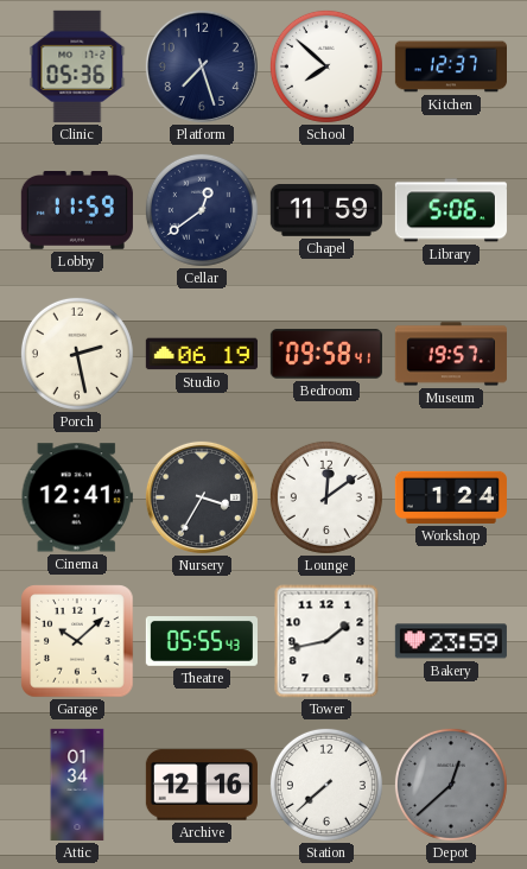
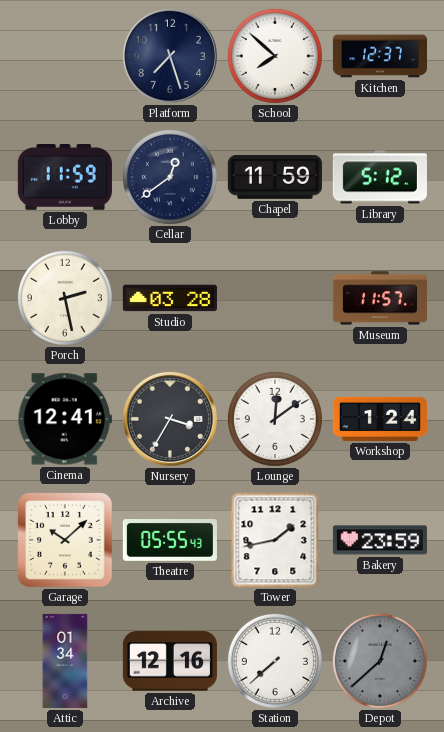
Clinic: 05:36 -> none (77, 66)
Library: 5:06 -> 5:12 (380, 177)
Studio: 06:19 -> 03:28 (170, 298)
Bedroom: 09:58 -> none (326, 354)
Museum: 19:57 -> 11:57 (380, 298)
